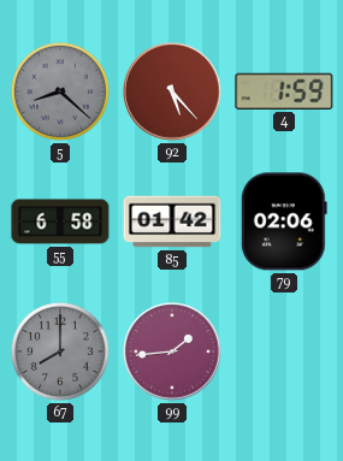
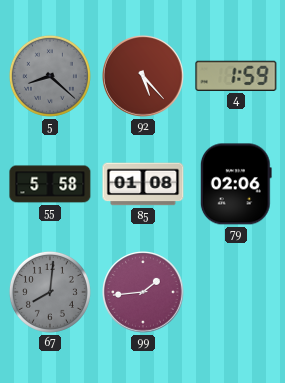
55: 6:58 -> 5:58 (50, 184)
85: 01:42 -> 01:08 (143, 184)
67: 8:00 -> 8:01 (50, 292)
